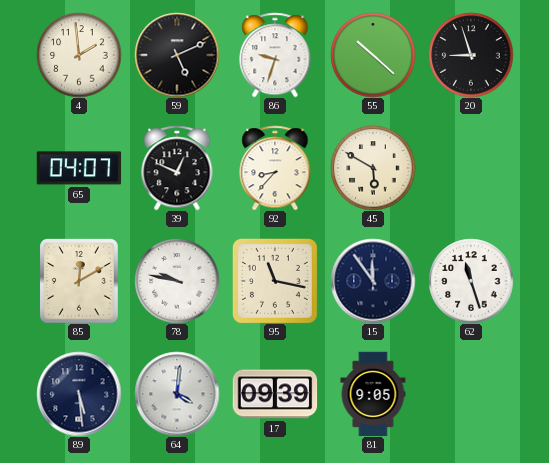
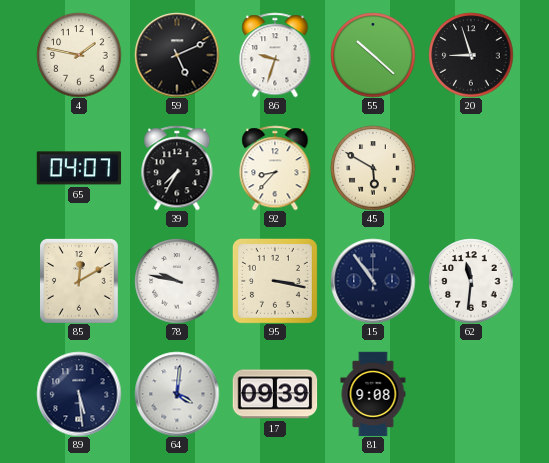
4: 1:59 -> 1:47 (79, 55)
39: 12:49 -> 7:35 (177, 168)
95: 11:17 -> 3:17 (275, 281)
15: 11:54 -> 10:54 (373, 281)
62: 11:27 -> 11:31 (471, 281)
81: 9:05 -> 9:08 (373, 394)
